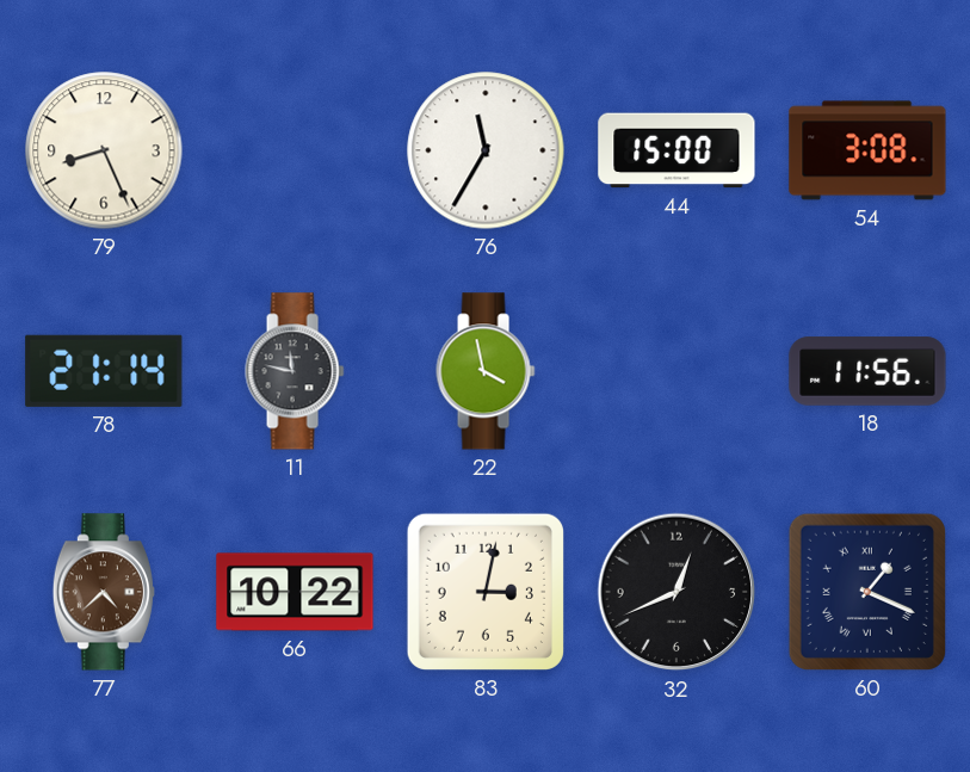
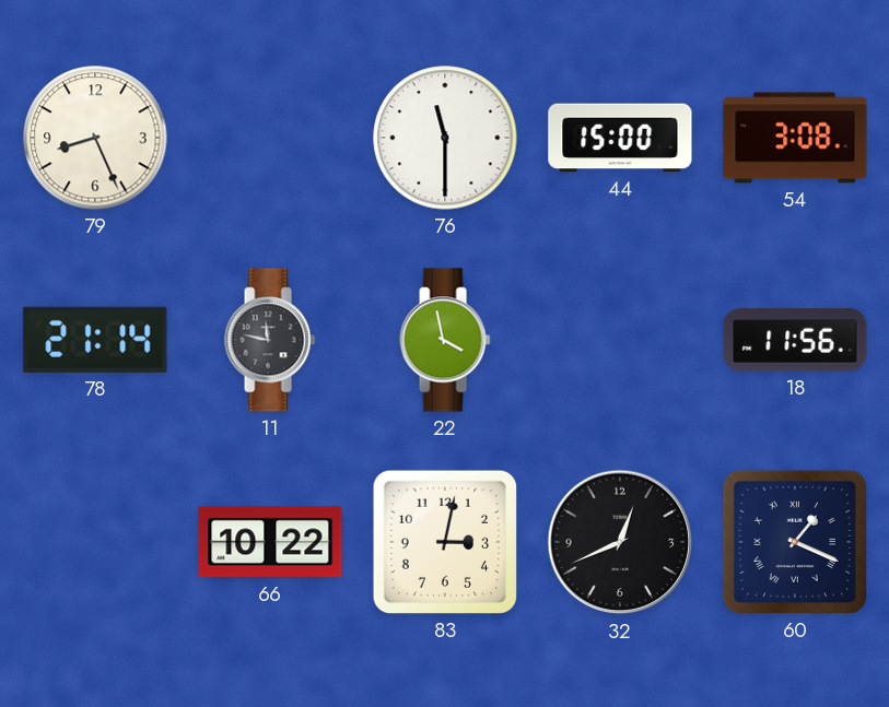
76: 11:35 -> 11:30 (445, 138)
77: 4:38 -> none (104, 592)
